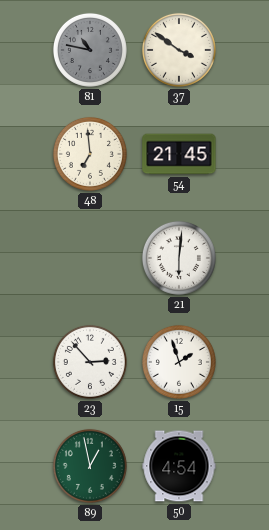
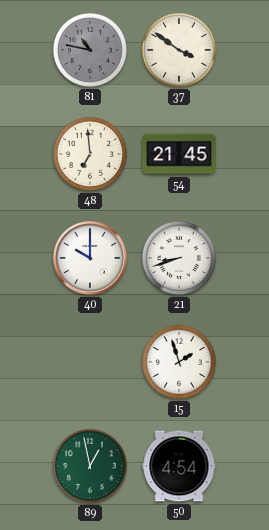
40: none -> 10:00 (90, 258)
21: 6:01 -> 8:42 (179, 258)
23: 2:53 -> none (90, 362)
